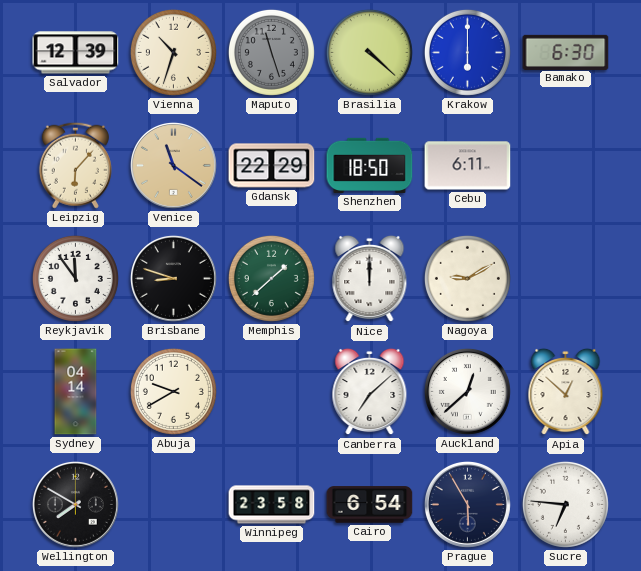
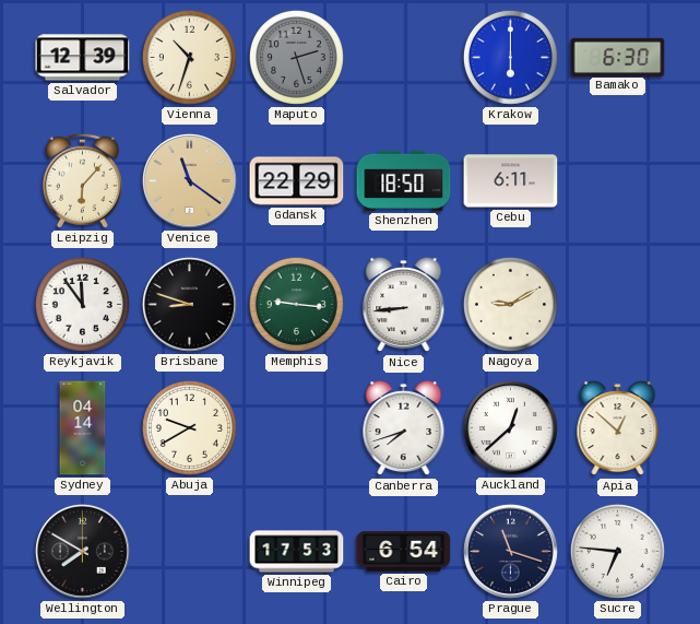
Maputo: 11:27 -> 2:27 (296, 57)
Brasilia: 4:22 -> none (369, 52)
Memphis: 1:38 -> 9:16 (296, 304)
Nice: 12:00 -> 8:44 (404, 305)
Canberra: 7:08 -> 7:42 (404, 428)
Winnipeg: 23:58 -> 17:53 (297, 552)
Prague: 5:55 -> 11:18 (510, 551)
